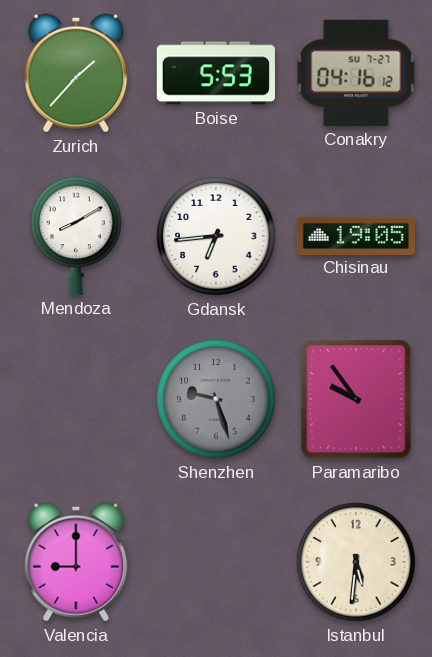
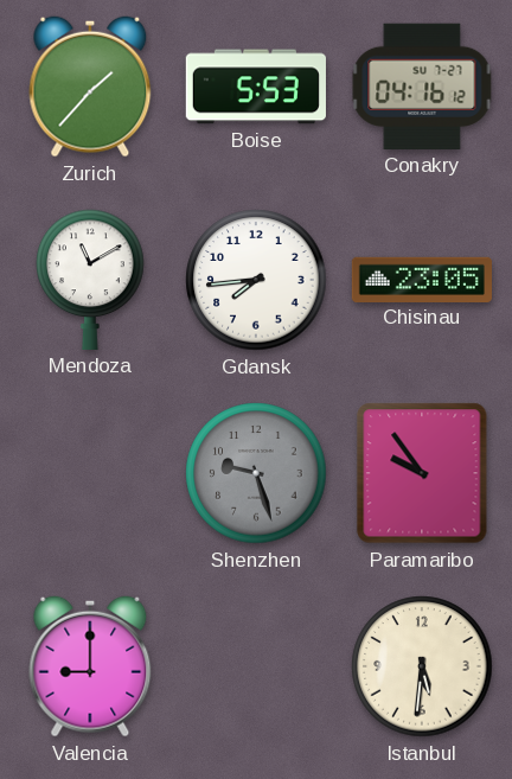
Mendoza: 8:10 -> 11:10 (90, 280)
Gdansk: 6:44 -> 7:44 (256, 280)
Chisinau: 19:05 -> 23:05 (422, 279)
